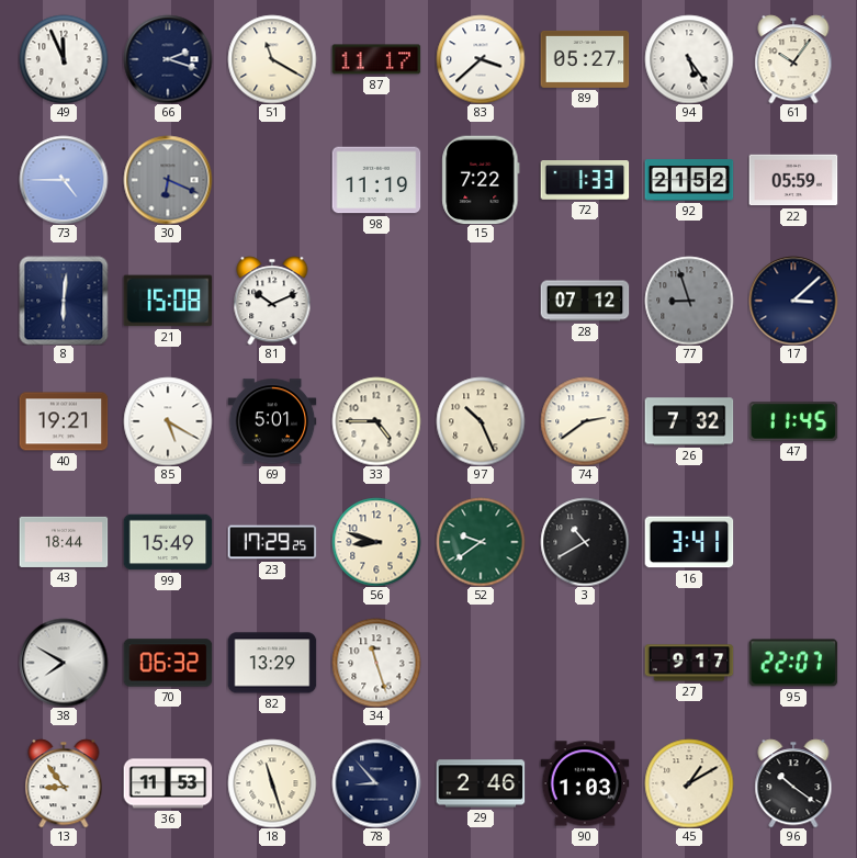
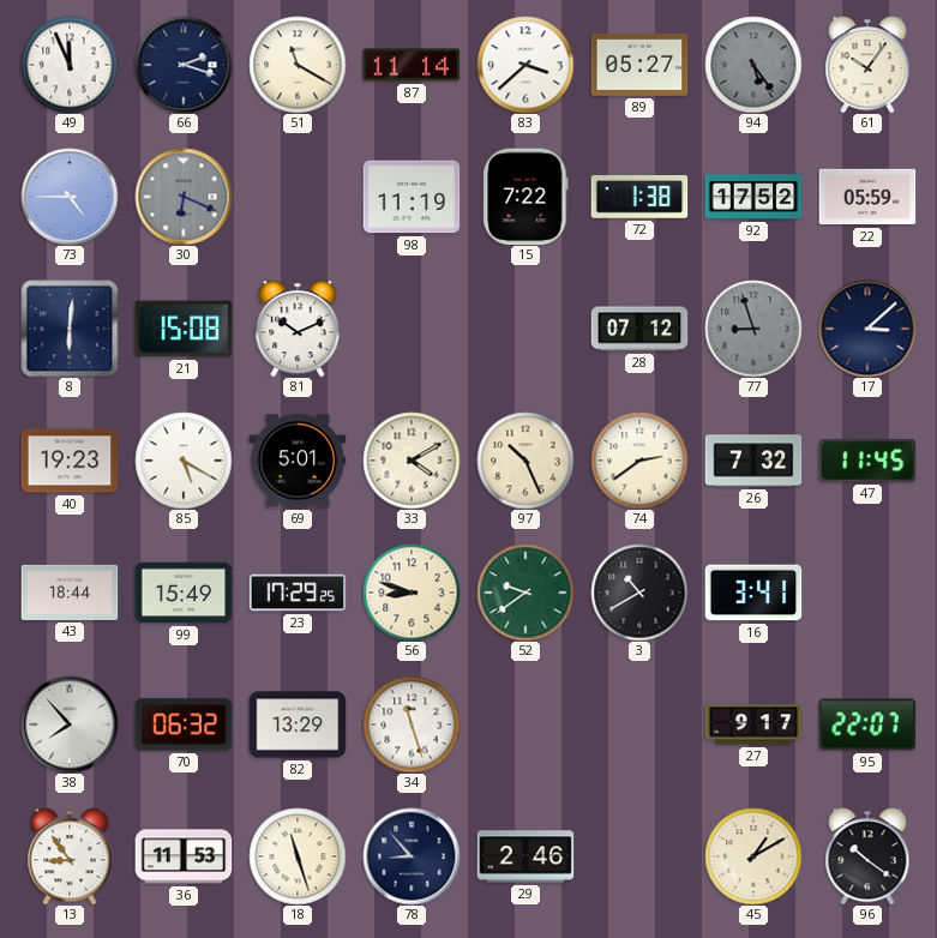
87: 11:17 -> 11:14 (412, 65)
94 dial: white -> grey (753, 65)
72: 1:33 -> 1:38 (639, 198)
92: 21:52 -> 17:52 (753, 197)
40: 19:21 -> 19:23 (70, 461)
33: 4:45 -> 4:10 (412, 461)
38: 7:50 -> 7:53 (70, 724)
90: 1:03 -> none (585, 783)
